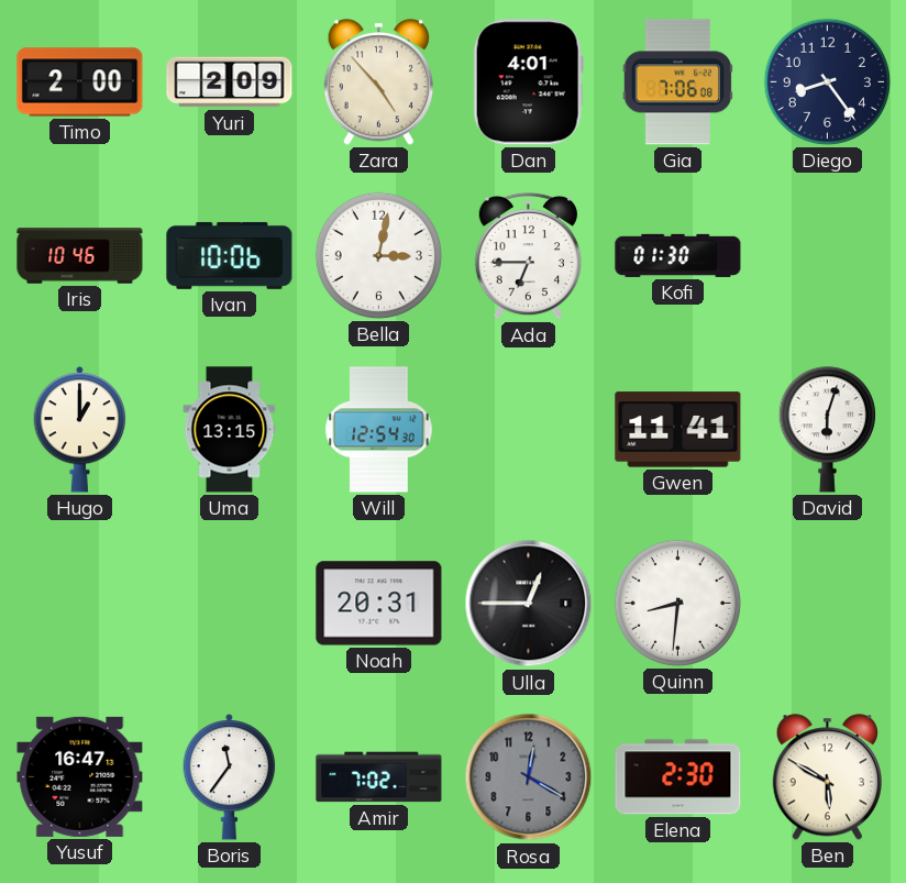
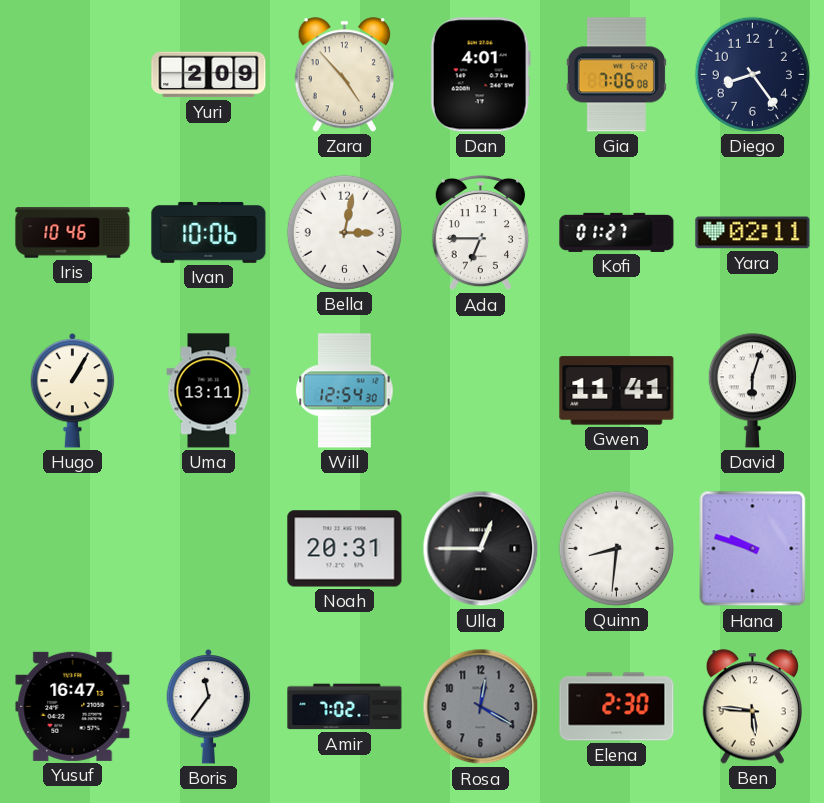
Timo: 2:00 -> none (80, 82)
Kofi: 01:30 -> 01:27 (617, 232)
Yara: none -> 02:11 (753, 233)
Hugo: 1:00 -> 1:05 (73, 390)
Uma: 13:15 -> 13:11 (209, 391)
Hana: none -> 9:48 (753, 549)
Ben: 5:50 -> 5:46 (752, 707)
